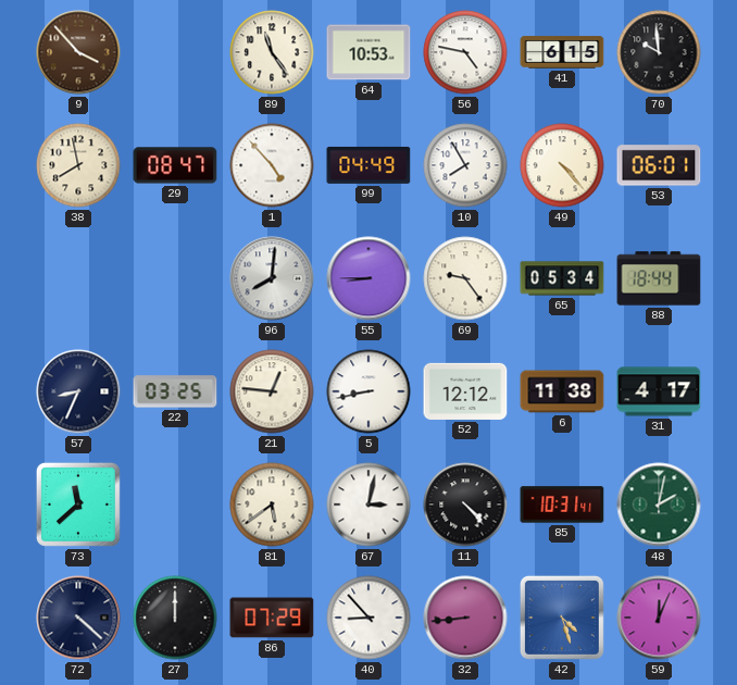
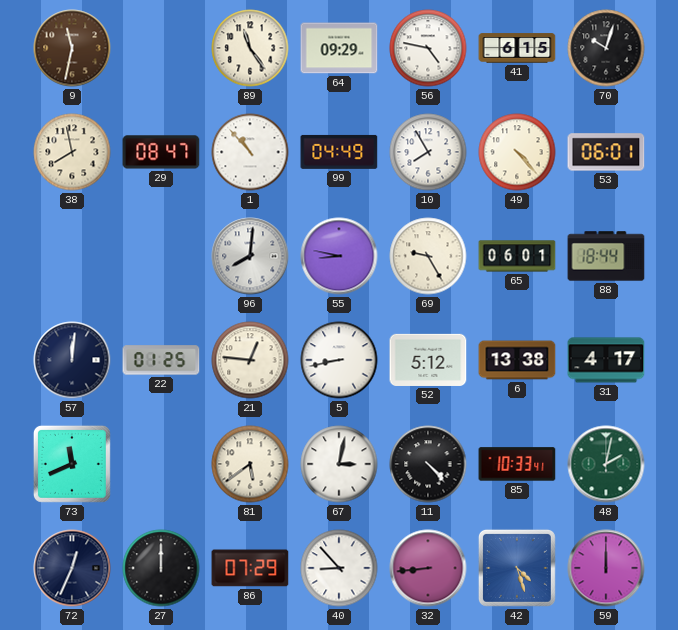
9: 3:53 -> 11:32 (72, 48)
64: 10:53 -> 09:29 (339, 48)
70: 9:59 -> 10:03 (606, 48)
1: 4:53 -> 10:53 (250, 152)
55: 8:45 -> 8:47 (339, 256)
69: 9:24 -> 9:25 (428, 256)
65: 05:34 -> 06:01 (517, 256)
57: 8:34 -> 12:01 (72, 360)
22: 03:25 -> 01:25 (161, 360)
52: 12:12 -> 5:12 (428, 360)
6: 11:38 -> 13:38 (517, 360)
73: 11:38 -> 11:41 (72, 464)
85: 10:31 -> 10:33 (517, 464)
72: 4:22 -> 12:34 (72, 568)
59: 12:04 -> 12:00 (606, 568)
